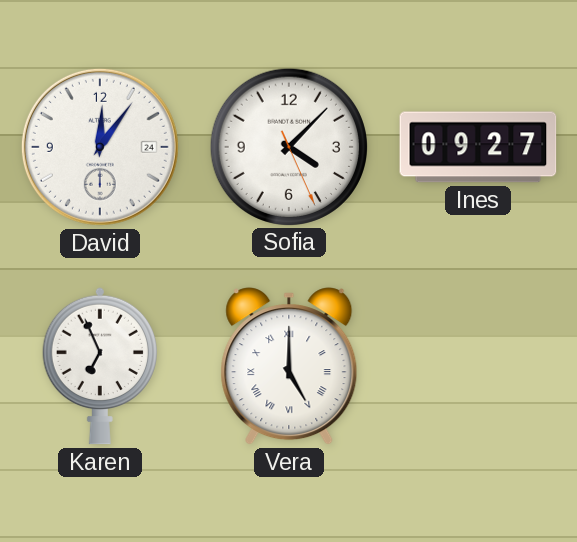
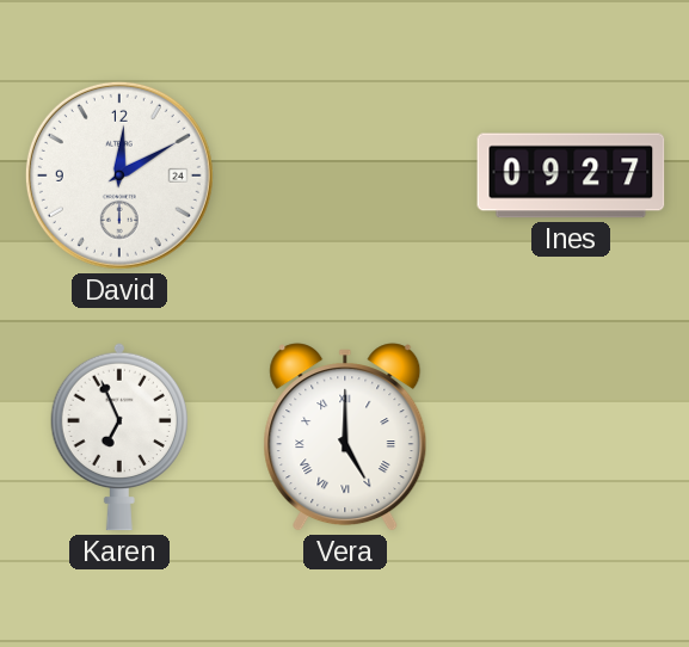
David: 12:06 -> 12:10 (119, 175)
Sofia: 4:07 -> none (288, 146)
